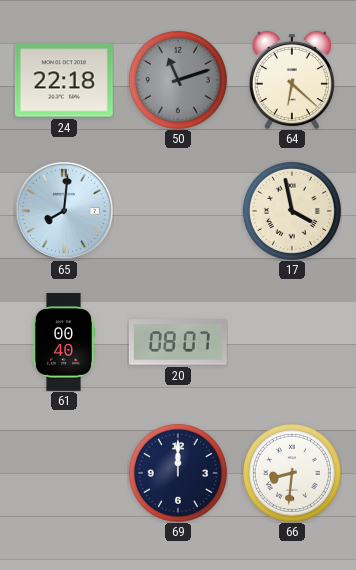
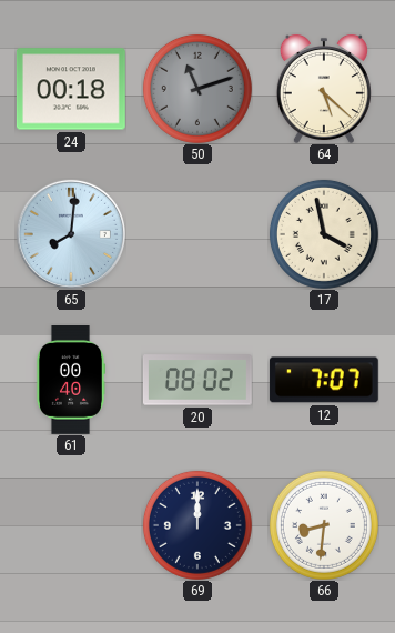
24: 22:18 -> 00:18 (71, 89)
64: 6:22 -> 5:22 (324, 89)
20: 08:07 -> 08:02 (197, 380)
12: none -> 7:07 (324, 380)
